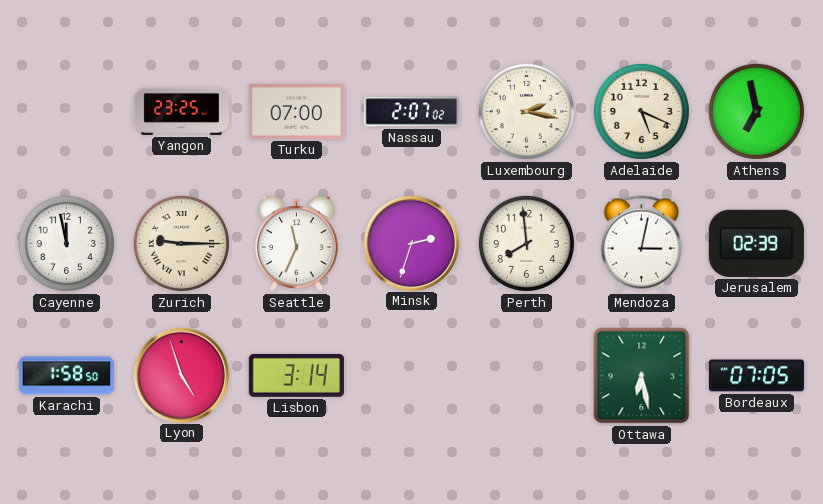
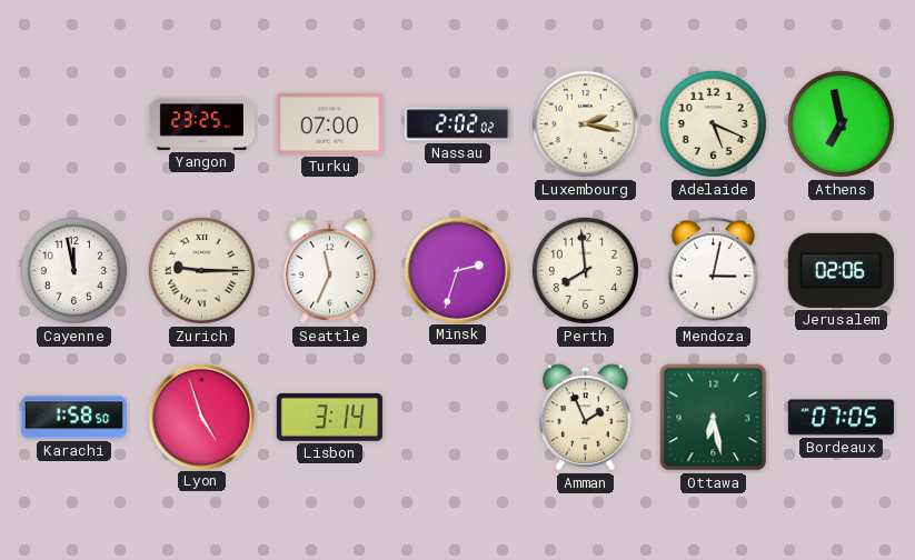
Nassau: 2:07 -> 2:02 (457, 124)
Jerusalem: 02:39 -> 02:06 (841, 270)
Amman: none -> 1:56 (586, 418)
